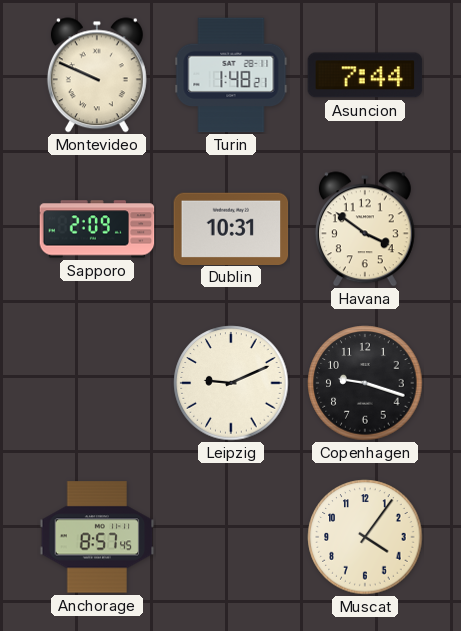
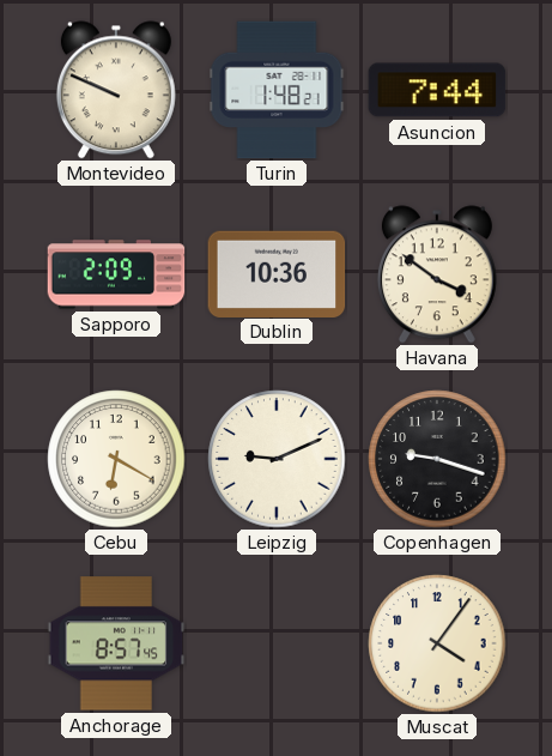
Dublin: 10:31 -> 10:36 (277, 273)
Cebu: none -> 6:20 (116, 459)
